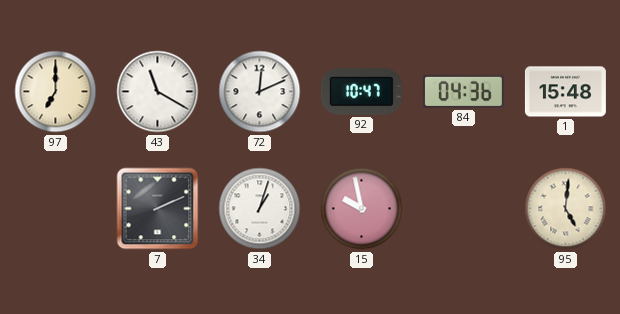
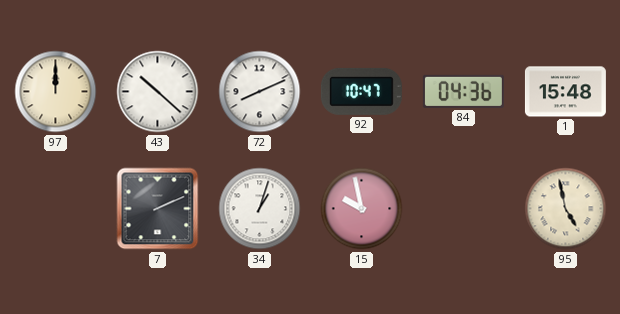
97: 7:00 -> 12:00 (56, 92)
43: 11:20 -> 10:22 (158, 92)
72: 12:11 -> 8:11 (260, 92)
95: 5:01 -> 4:58 (566, 209)
